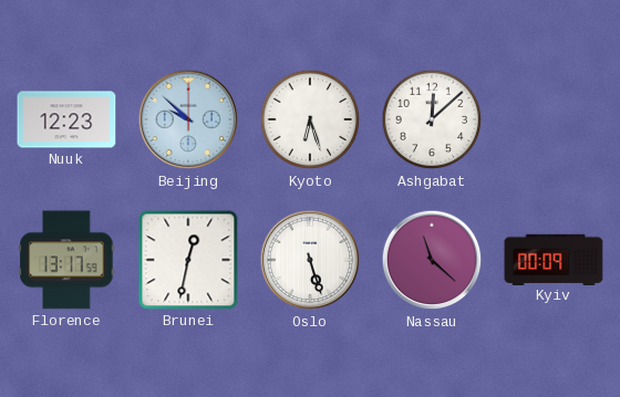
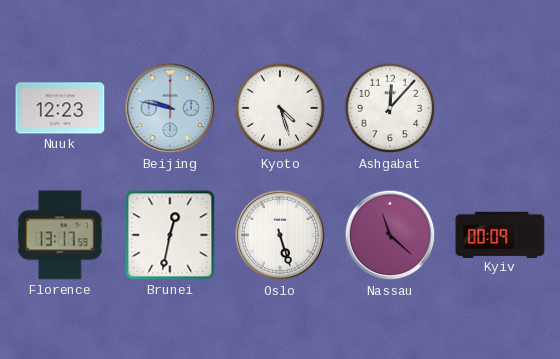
Beijing: 9:52 -> 9:47 (170, 108)
Kyoto: 6:27 -> 4:27 (280, 108)
Ashgabat: 12:08 -> 12:07 (390, 108)
